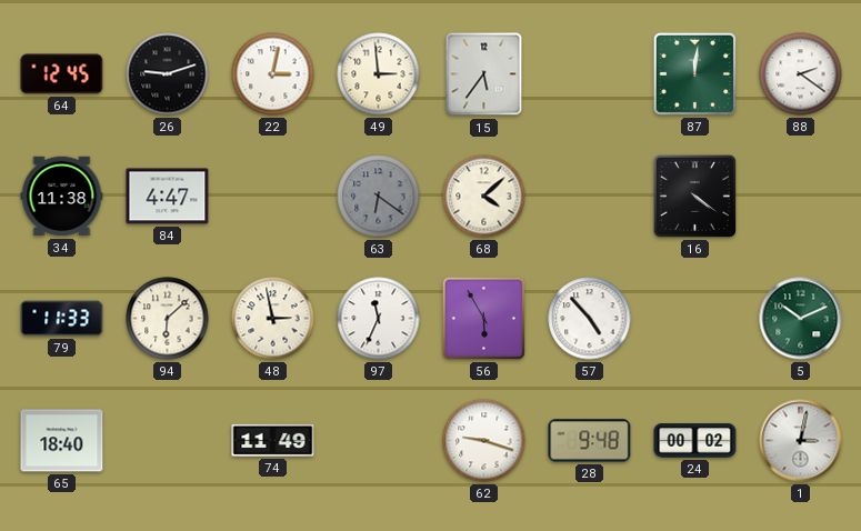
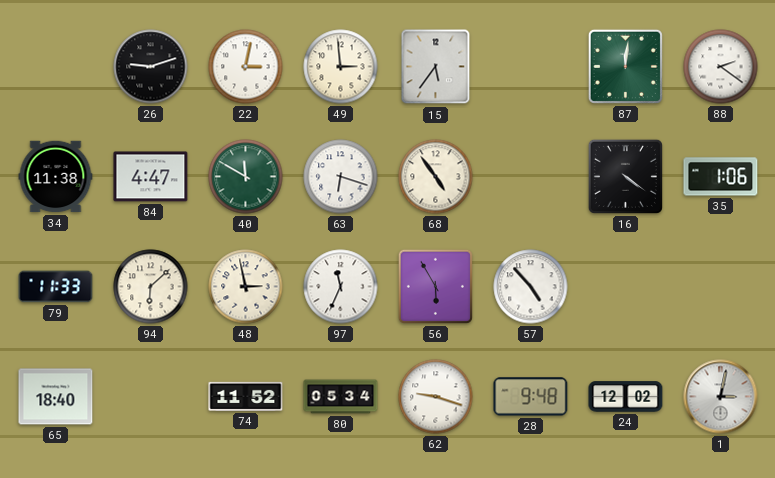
64: 12:45 -> none (62, 74)
40: none -> 11:50 (246, 177)
63: 6:21 -> 6:18 (341, 177)
63 dial: grey -> white (341, 177)
68: 4:08 -> 4:54 (436, 177)
35: none -> 1:06 (721, 177)
5: 10:11 -> none (801, 319)
74: 11:49 -> 11:52 (246, 396)
80: none -> 05:34 (341, 397)
24: 00:02 -> 12:02 (626, 397)
